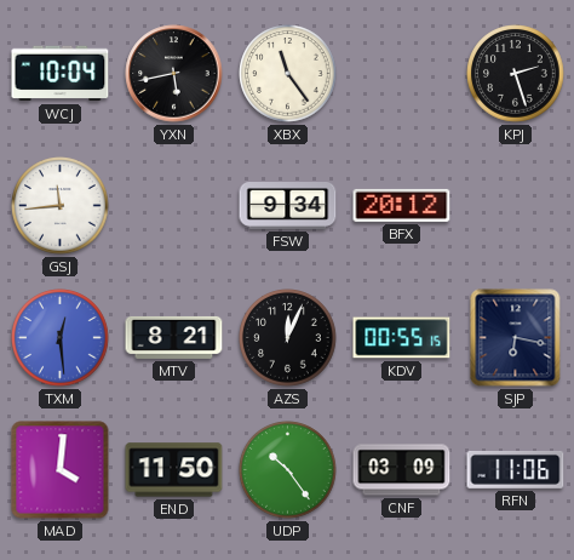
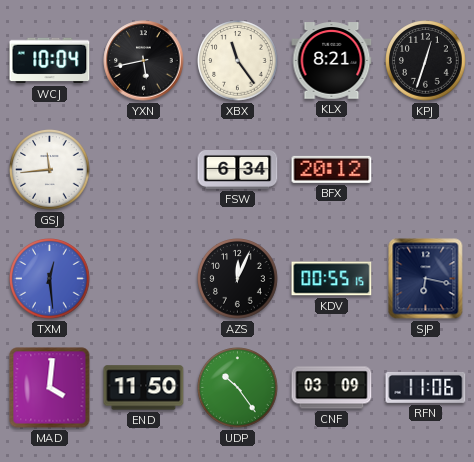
KLX: none -> 8:21 (332, 61)
KPJ: 2:27 -> 12:33 (426, 61)
FSW: 9:34 -> 6:34 (238, 170)
MTV: 8:21 -> none (174, 337)
